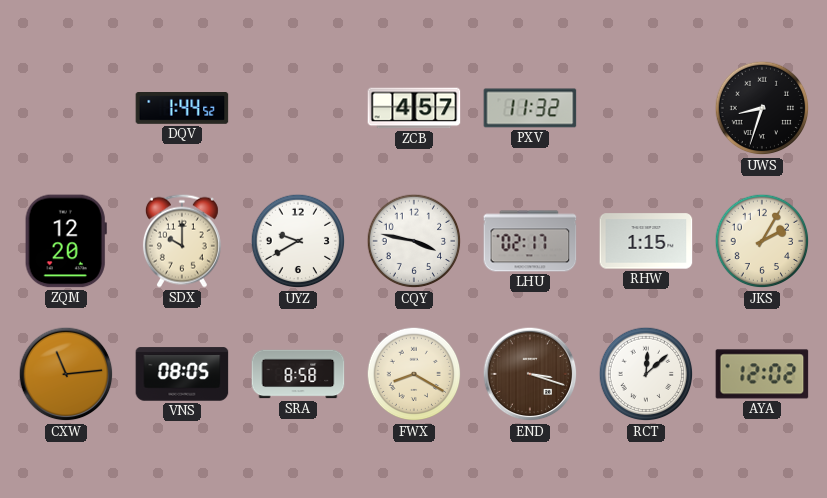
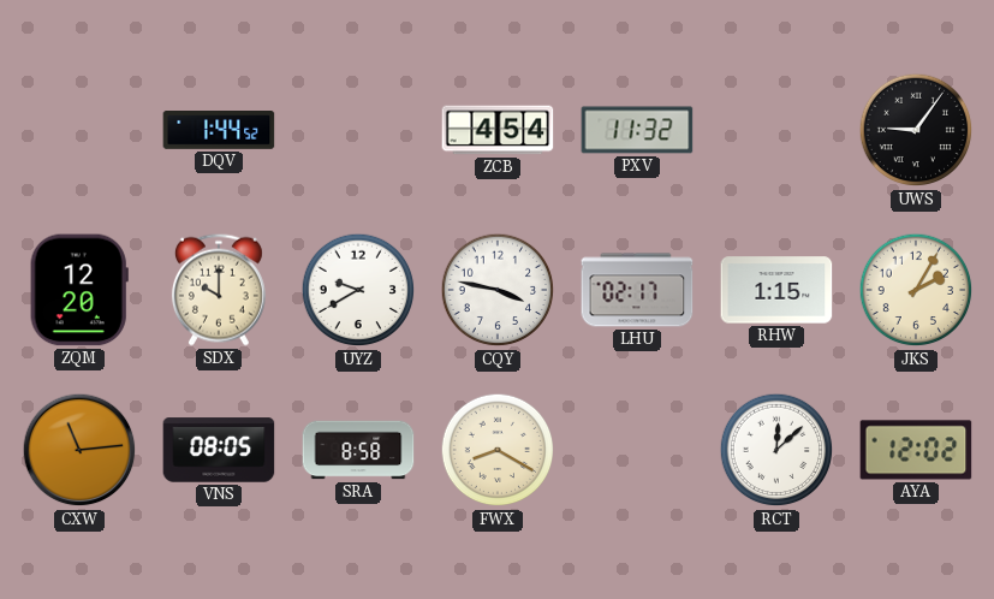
ZCB: 4:57 -> 4:54 (498, 130)
UWS: 8:33 -> 9:06 (916, 130)
END: 3:18 -> none (530, 374)
